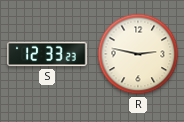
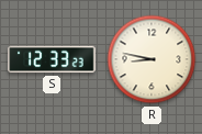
R: 2:47 -> 8:47 (151, 59)
